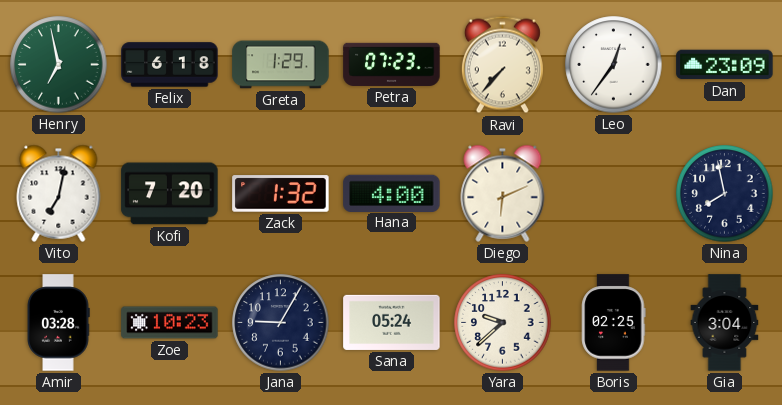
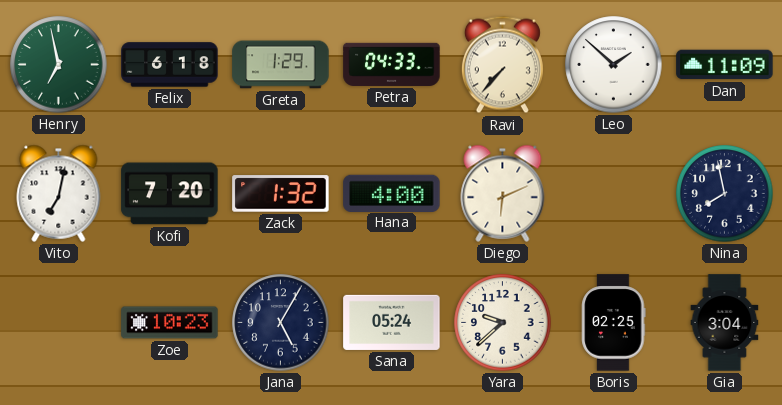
Petra: 07:23 -> 04:33 (392, 64)
Leo: 12:36 -> 1:52 (614, 65)
Dan: 23:09 -> 11:09 (725, 65)
Amir: 03:28 -> none (58, 323)
Jana: 9:05 -> 5:05 (281, 323)
